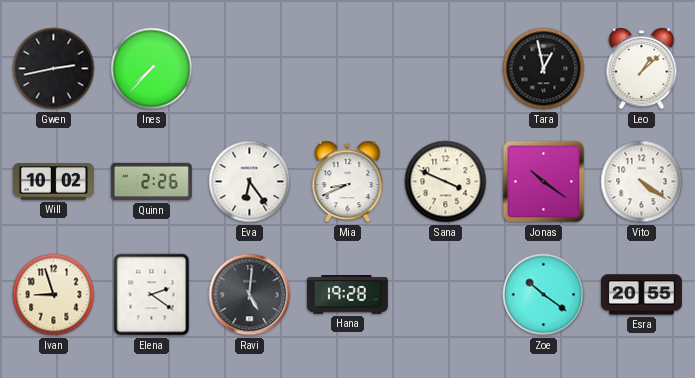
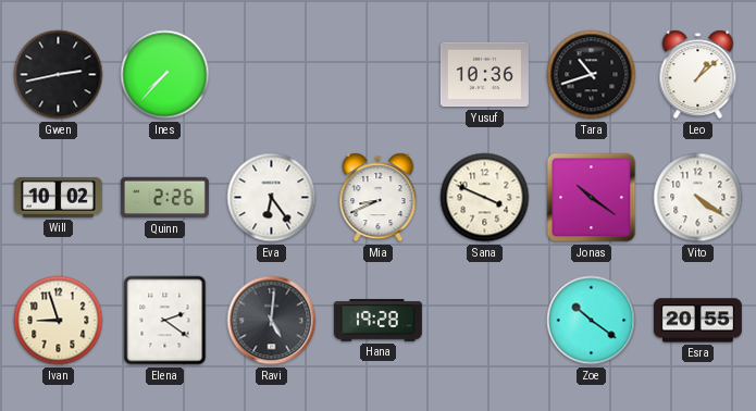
Yusuf: none -> 10:36 (484, 75)
Tara: 12:58 -> 10:42 (592, 75)
